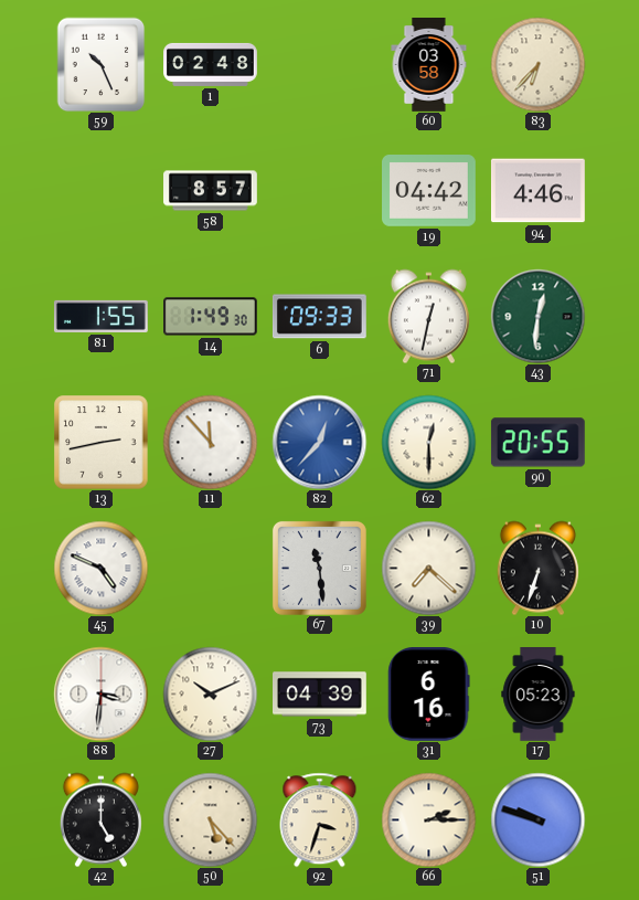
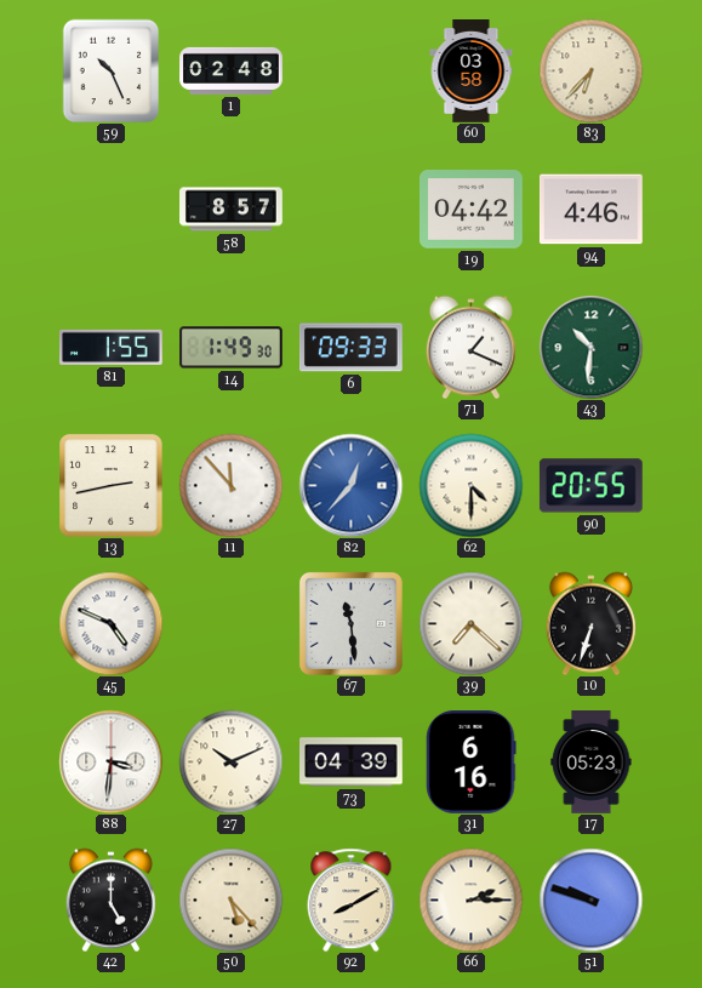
71: 12:32 -> 1:19 (470, 347)
43: 12:31 -> 10:31 (590, 347)
62: 12:30 -> 4:30 (470, 485)
92: 3:33 -> 8:10 (352, 900)
